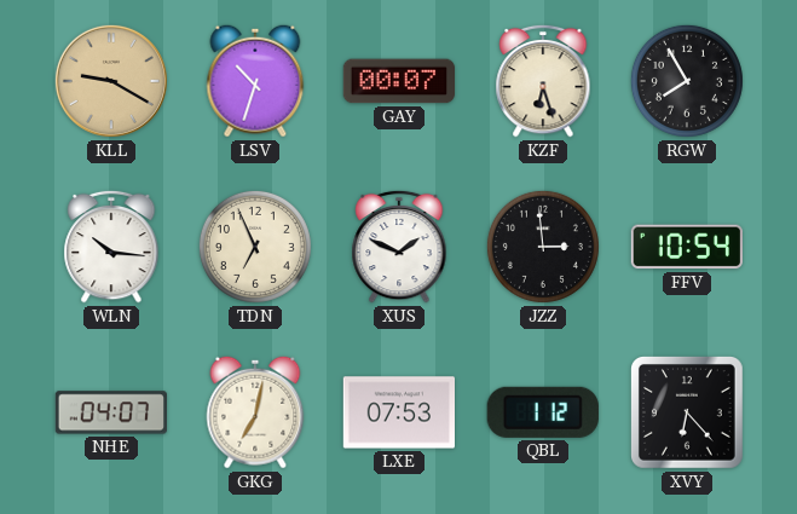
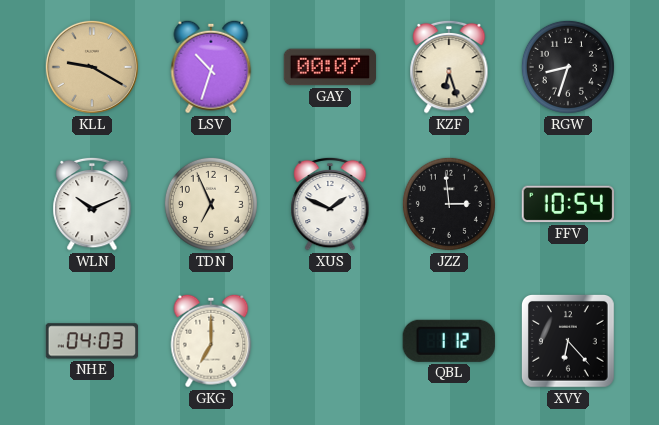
RGW: 7:55 -> 8:33 (568, 67)
WLN: 10:16 -> 10:11 (92, 204)
NHE: 04:07 -> 04:03 (91, 341)
GKG: 7:02 -> 7:00 (211, 341)
LXE: 07:53 -> none (399, 412)
